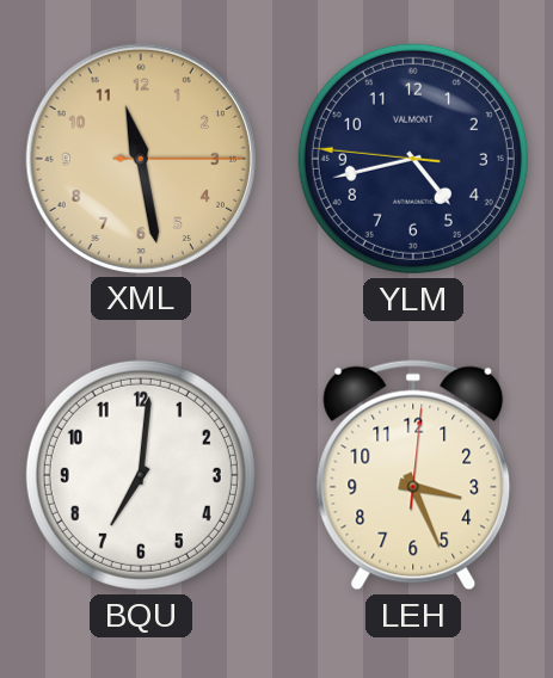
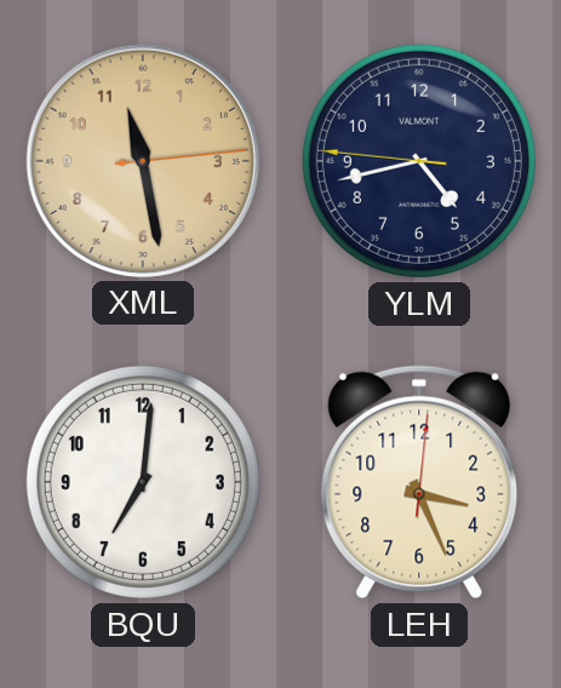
XML: 11:28:15 -> 11:28:14 (143, 161)
